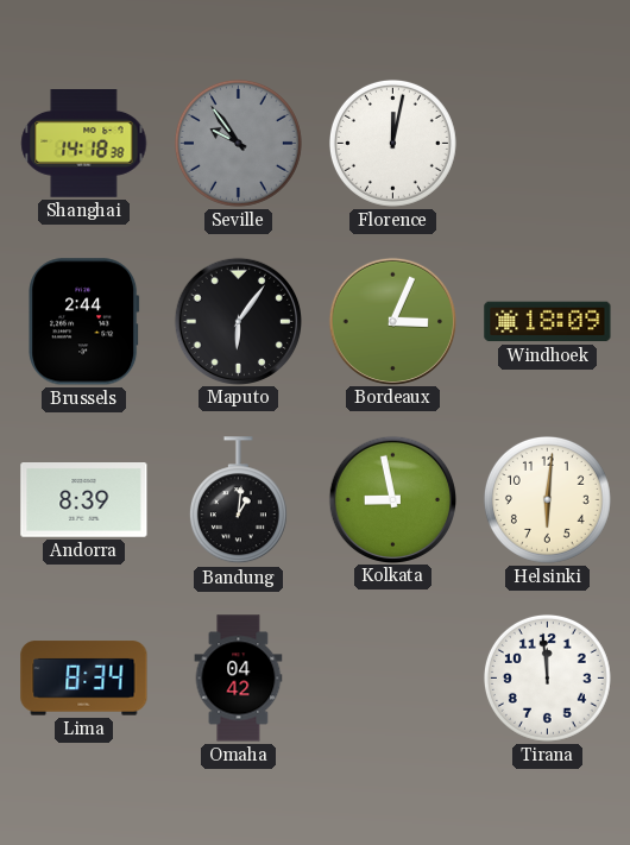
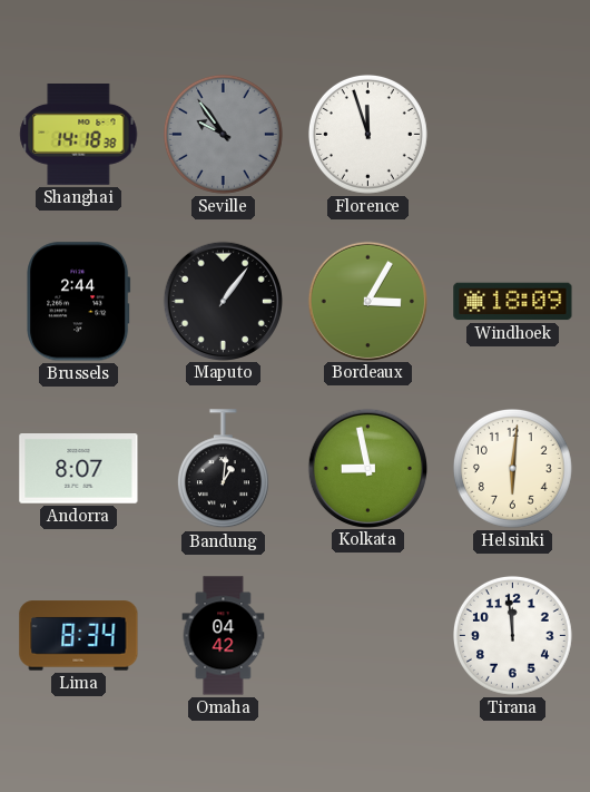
Florence: 12:02 -> 11:57 (367, 134)
Maputo: 6:06 -> 1:06 (223, 301)
Bordeaux: 3:04 -> 3:05 (367, 301)
Andorra: 8:39 -> 8:07 (79, 469)
